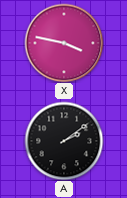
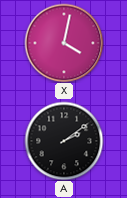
X: 3:47 -> 4:02 (64, 43)
